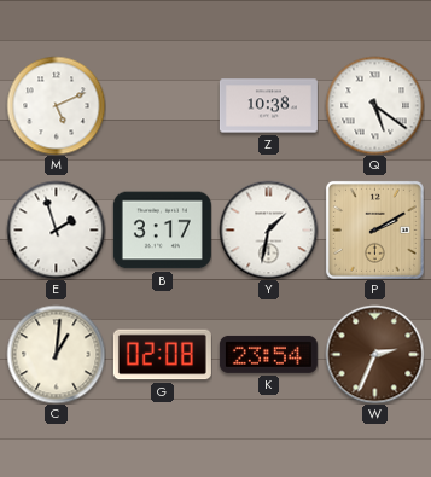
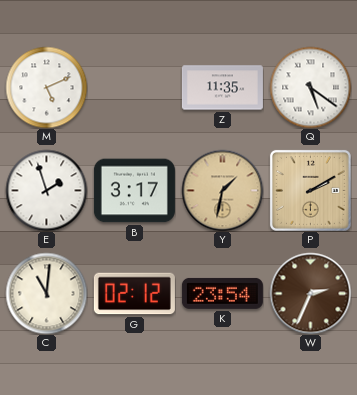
Z: 10:38 -> 11:35 (222, 88)
Y dial: white -> champagne (222, 190)
C: 1:01 -> 11:01 (46, 293)
G: 02:08 -> 02:12 (134, 294)
